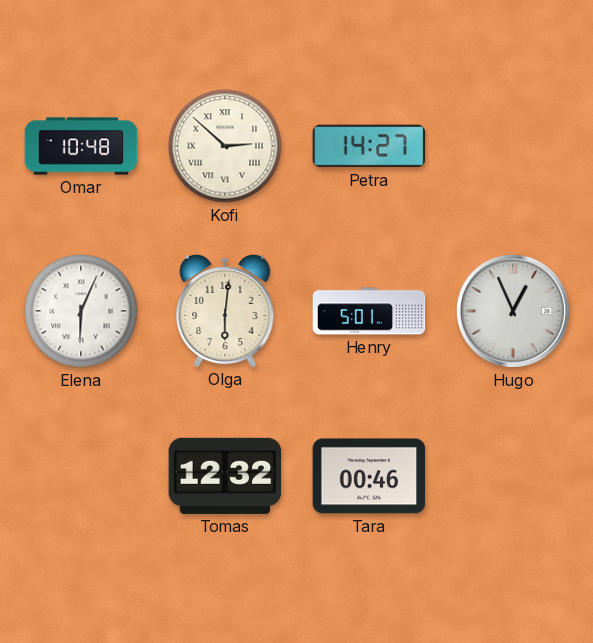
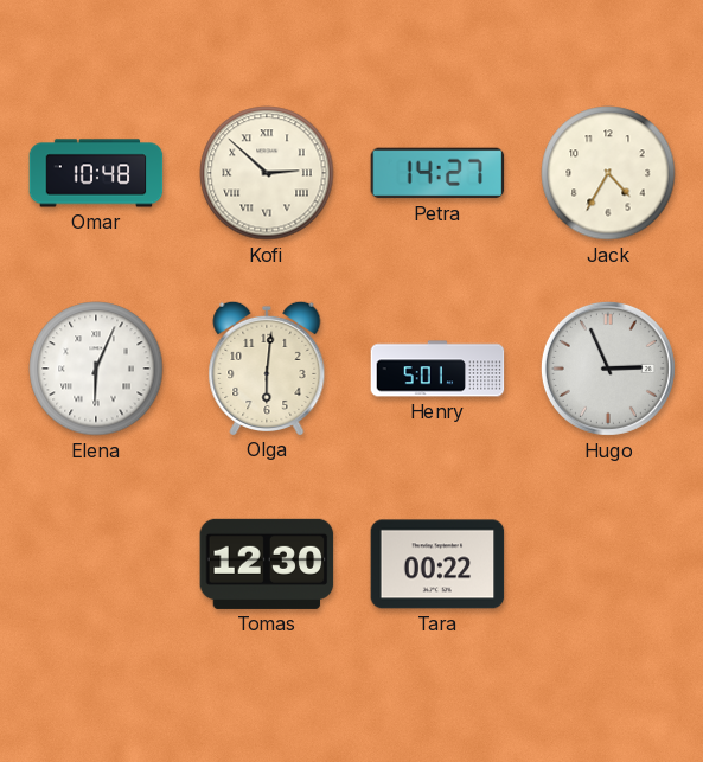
Jack: none -> 4:35 (608, 173)
Hugo: 12:56 -> 2:56 (608, 369)
Tomas: 12:32 -> 12:30 (267, 564)
Tara: 00:46 -> 00:22 (437, 564)
